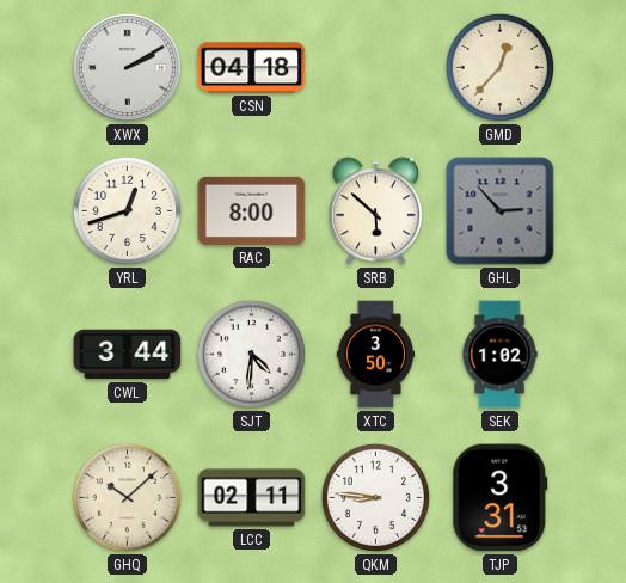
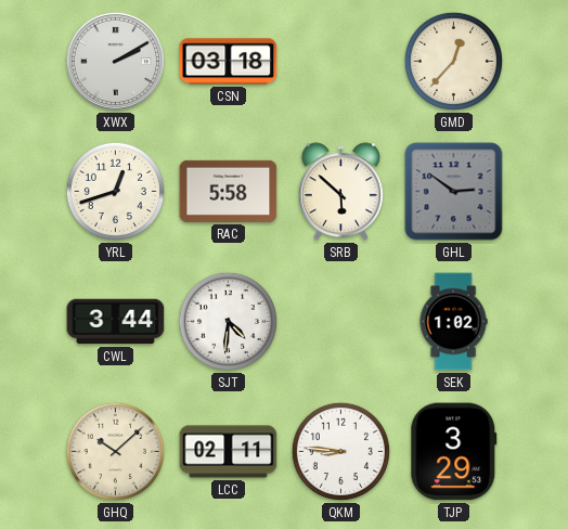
CSN: 04:18 -> 03:18 (229, 62)
RAC: 8:00 -> 5:58 (229, 191)
GHL: 2:53 -> 2:51 (454, 192)
XTC: 3:50 -> none (376, 355)
TJP: 3:31 -> 3:29 (454, 452)
